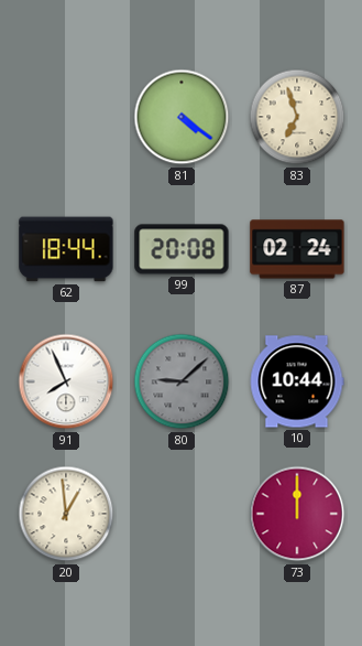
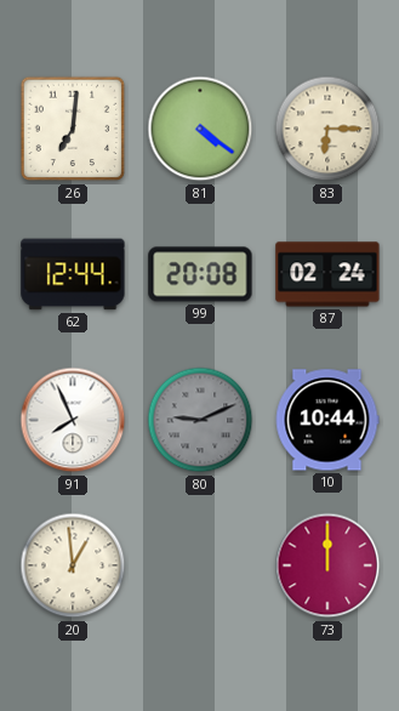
26: none -> 7:01 (73, 129)
83: 6:57 -> 6:15 (327, 129)
62: 18:44 -> 12:44 (73, 274)
80: 9:08 -> 9:11 (200, 420)
